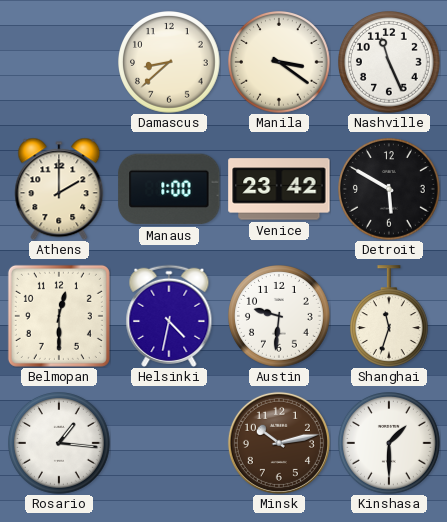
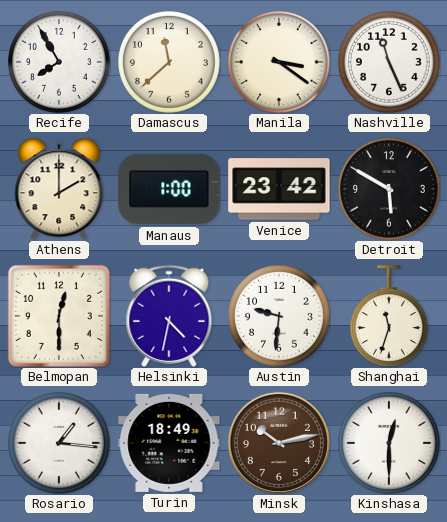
Recife: none -> 7:55 (60, 63)
Damascus: 8:38 -> 11:38 (170, 63)
Turin: none -> 18:49 (169, 443)
Kinshasa: 1:30 -> 12:30 (390, 444)
